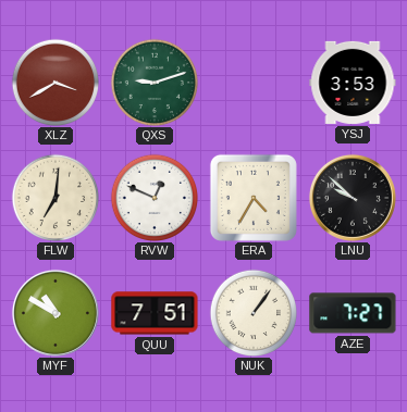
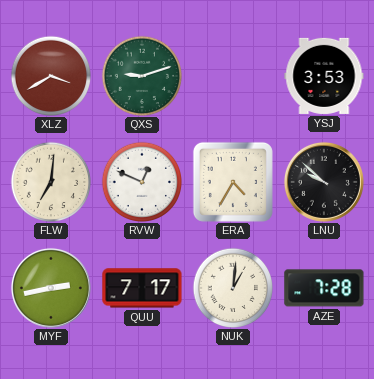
MYF: 10:50 -> 2:43 (51, 288)
QUU: 7:51 -> 7:17 (142, 288)
NUK: 1:06 -> 1:01 (232, 287)
AZE: 7:27 -> 7:28 (324, 288)
